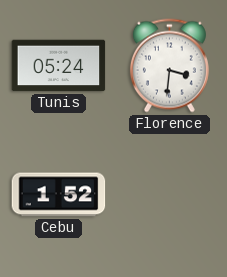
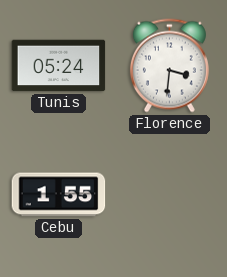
Cebu: 1:52 -> 1:55 (59, 195)
